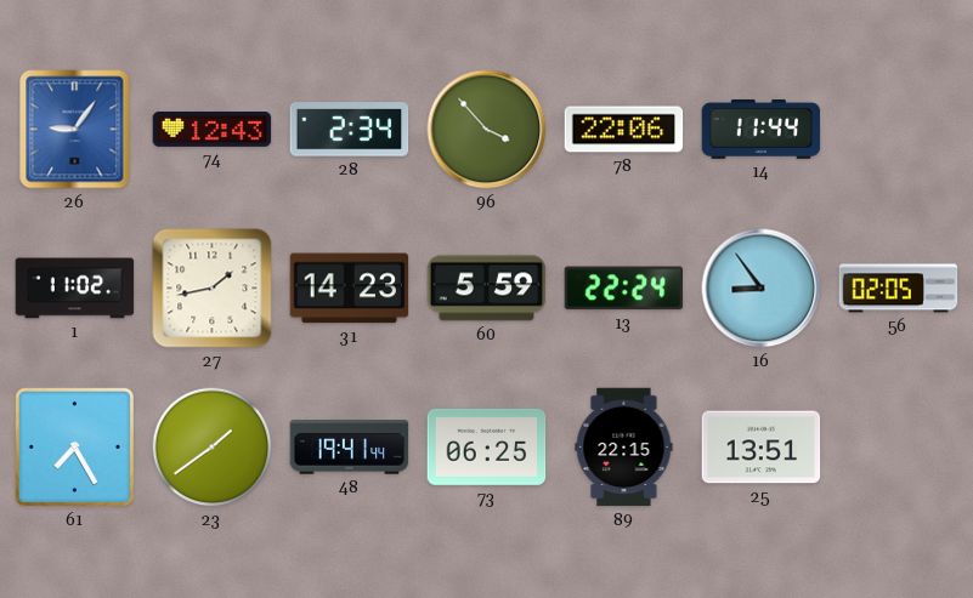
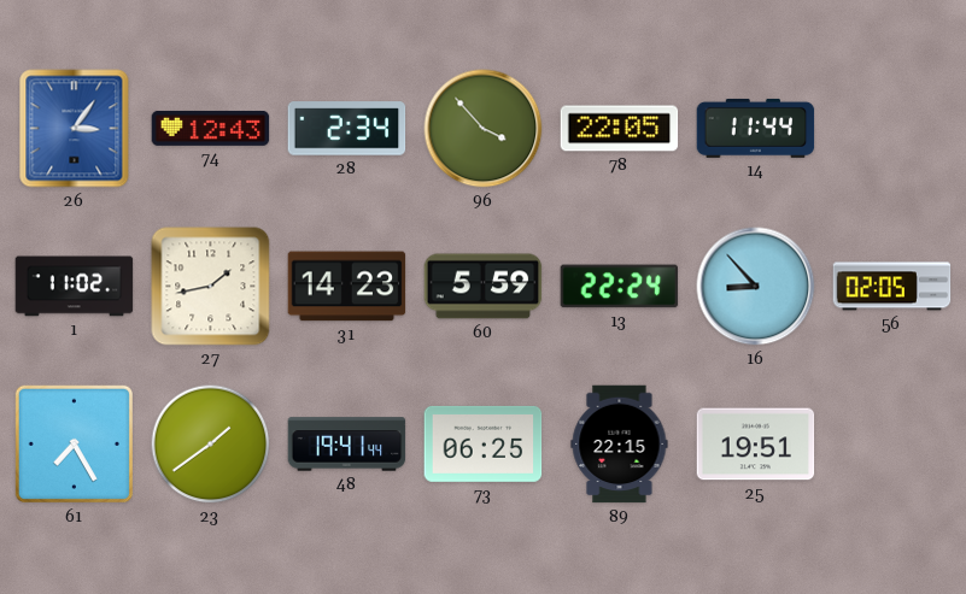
26: 9:06 -> 3:06 (75, 129)
78: 22:06 -> 22:05 (620, 129)
16: 8:54 -> 8:53 (756, 287)
25: 13:51 -> 19:51 (756, 445)
